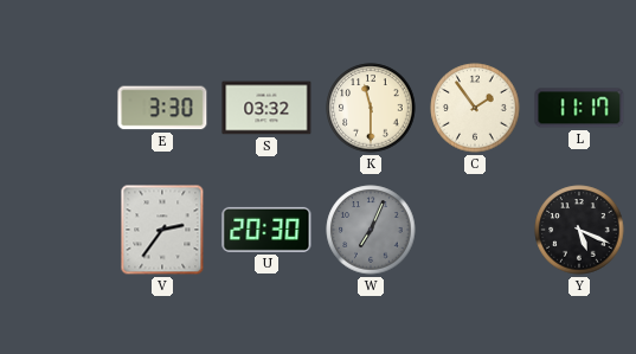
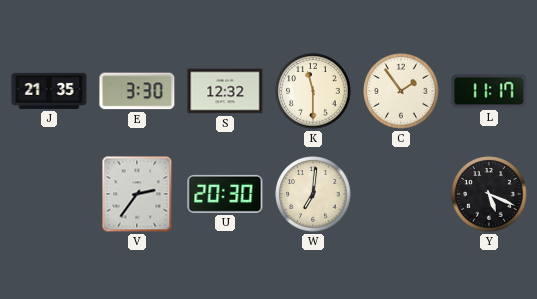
J: none -> 21:35 (49, 91)
S: 03:32 -> 12:32 (225, 91)
W: 7:04 -> 7:01 (313, 194)
W dial: grey -> cream (313, 194)
